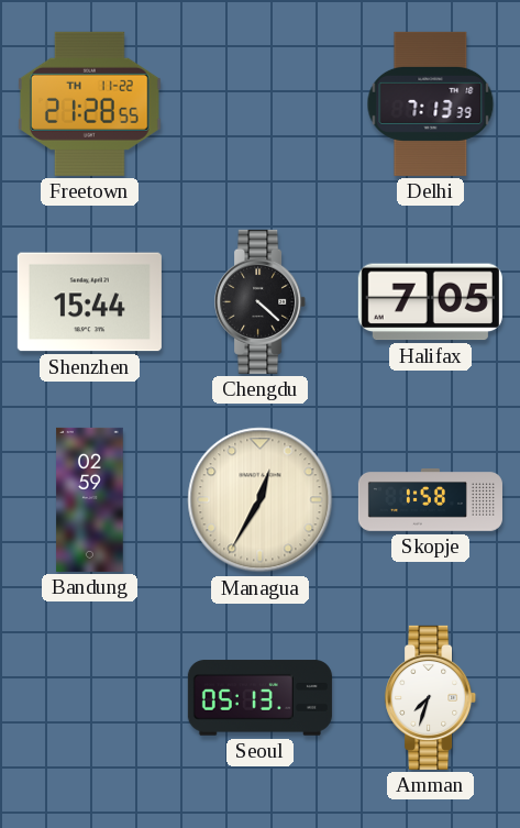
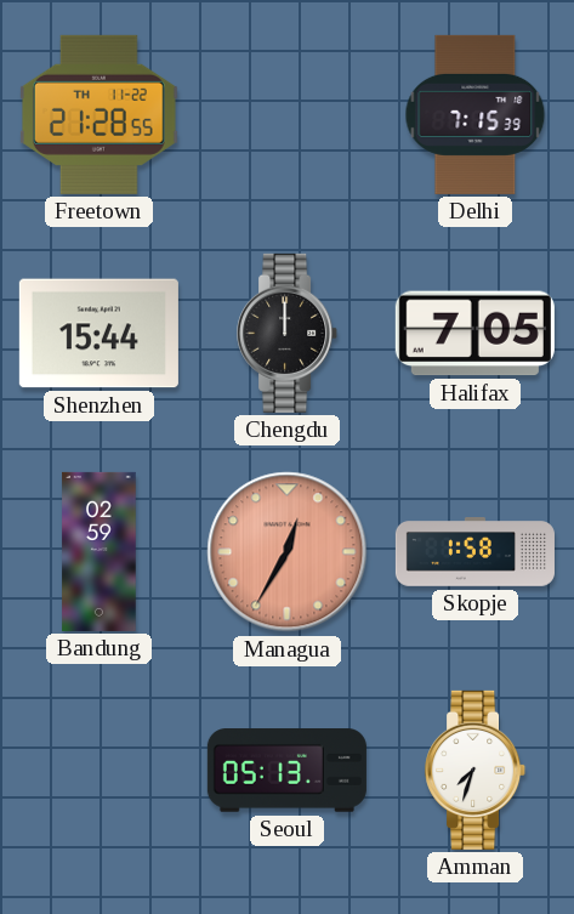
Delhi: 7:13 -> 7:15 (476, 114)
Chengdu: 4:22 -> 12:00 (288, 333)
Managua dial: cream -> salmon (288, 552)
